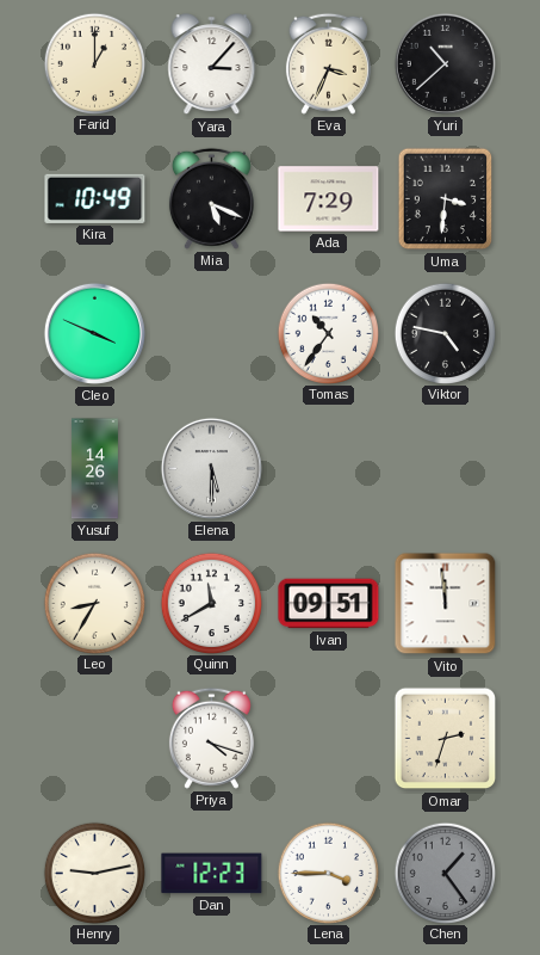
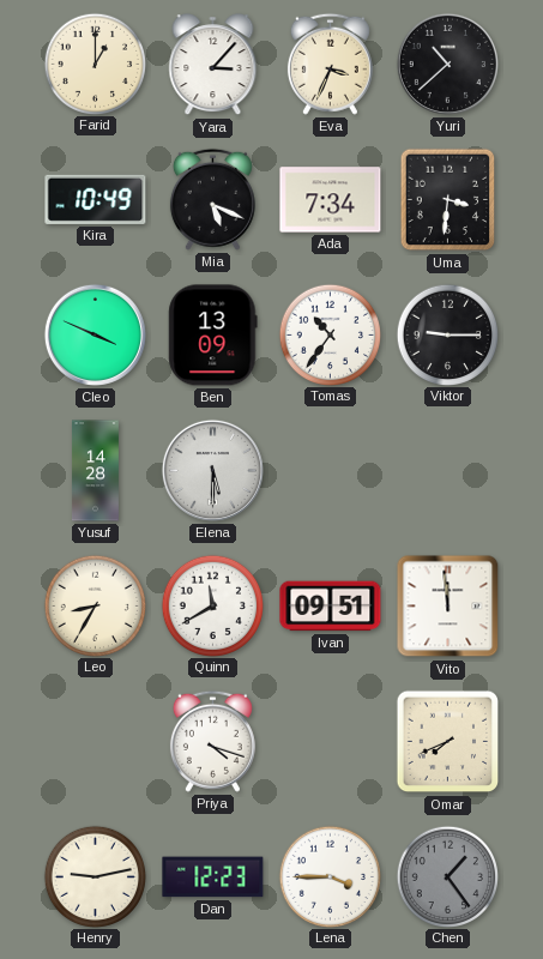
Ada: 7:29 -> 7:34 (331, 200)
Ben: none -> 13:09 (213, 336)
Viktor: 4:47 -> 9:15 (447, 334)
Yusuf: 14:26 -> 14:28 (95, 471)
Omar: 2:33 -> 7:41 (448, 742)
